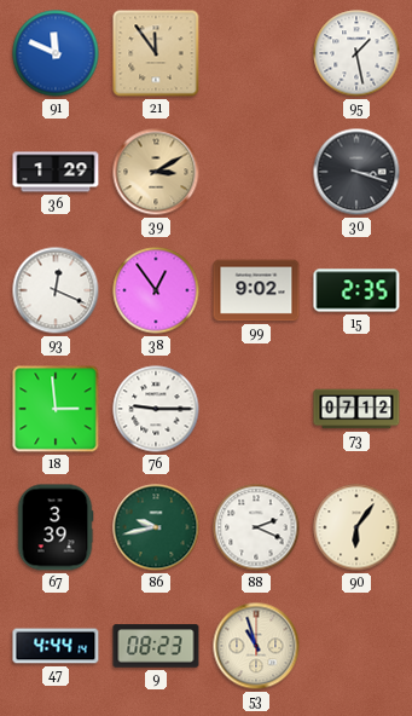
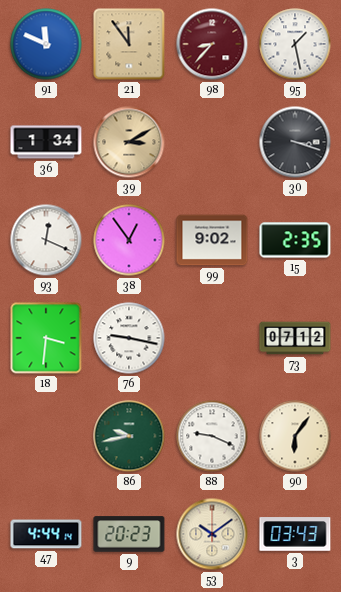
98: none -> 8:37 (212, 44)
36: 1:29 -> 1:34 (46, 142)
18: 2:59 -> 3:31 (46, 338)
76: 9:15 -> 9:17 (129, 338)
67: 3:39 -> none (56, 527)
88: 2:19 -> 9:19 (212, 436)
9: 08:23 -> 20:23 (129, 534)
53: 10:57 -> 10:09 (212, 534)
3: none -> 03:43 (295, 534)
